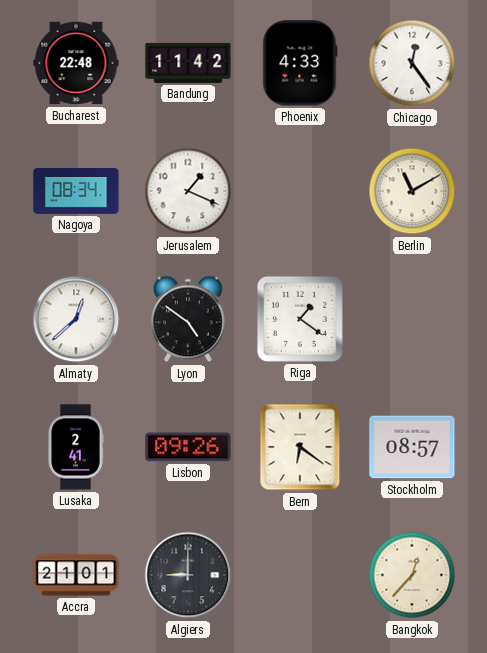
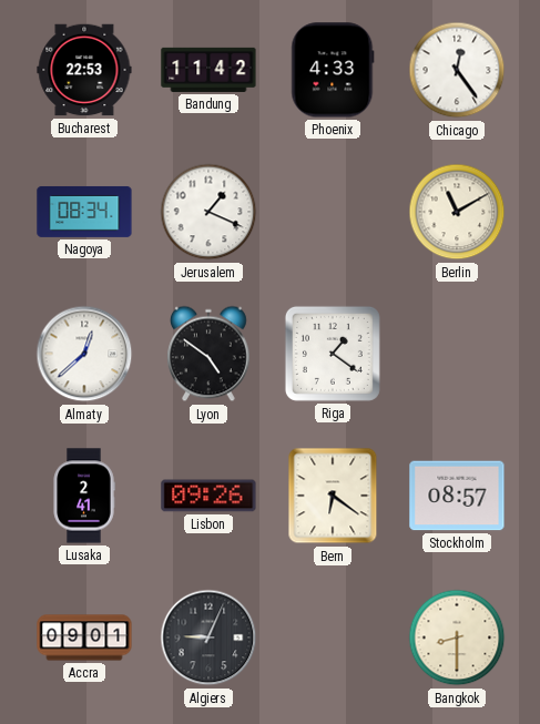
Bucharest: 22:48 -> 22:53 (84, 70)
Accra: 21:01 -> 09:01 (84, 638)
Algiers: 9:00 -> 9:04 (208, 638)
Bangkok: 12:37 -> 8:30 (457, 638)
